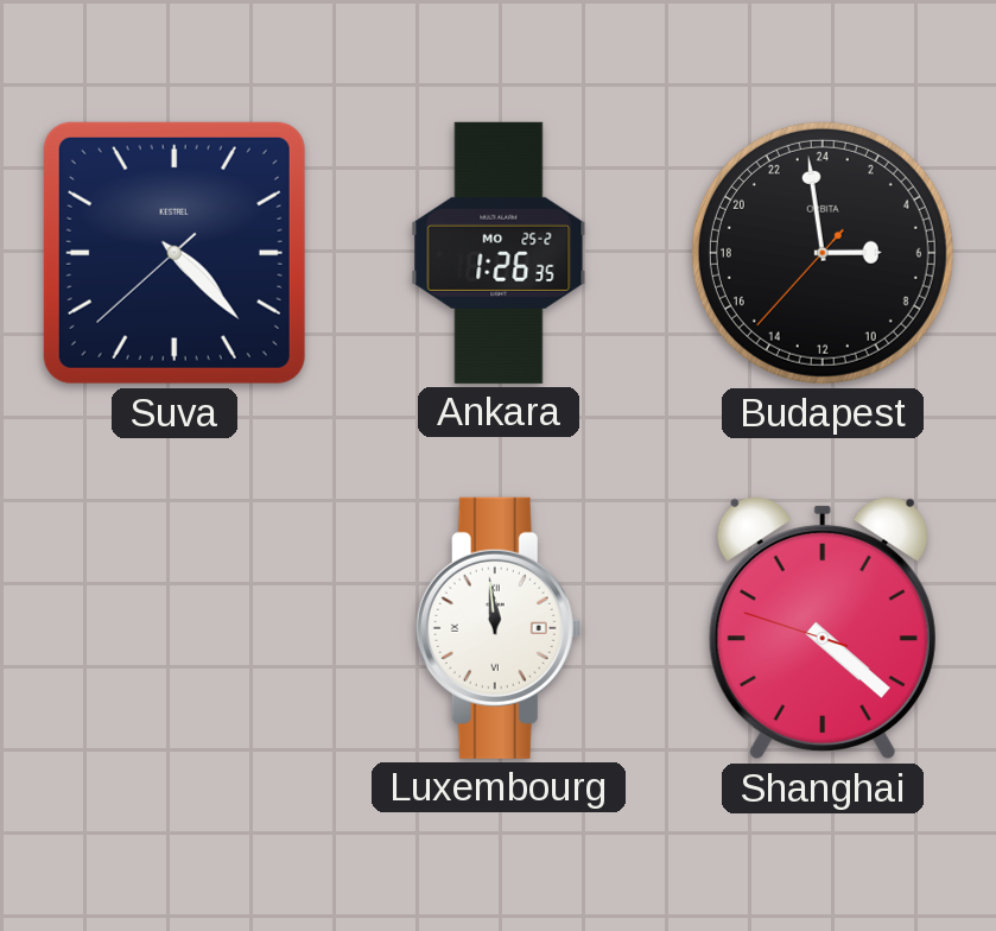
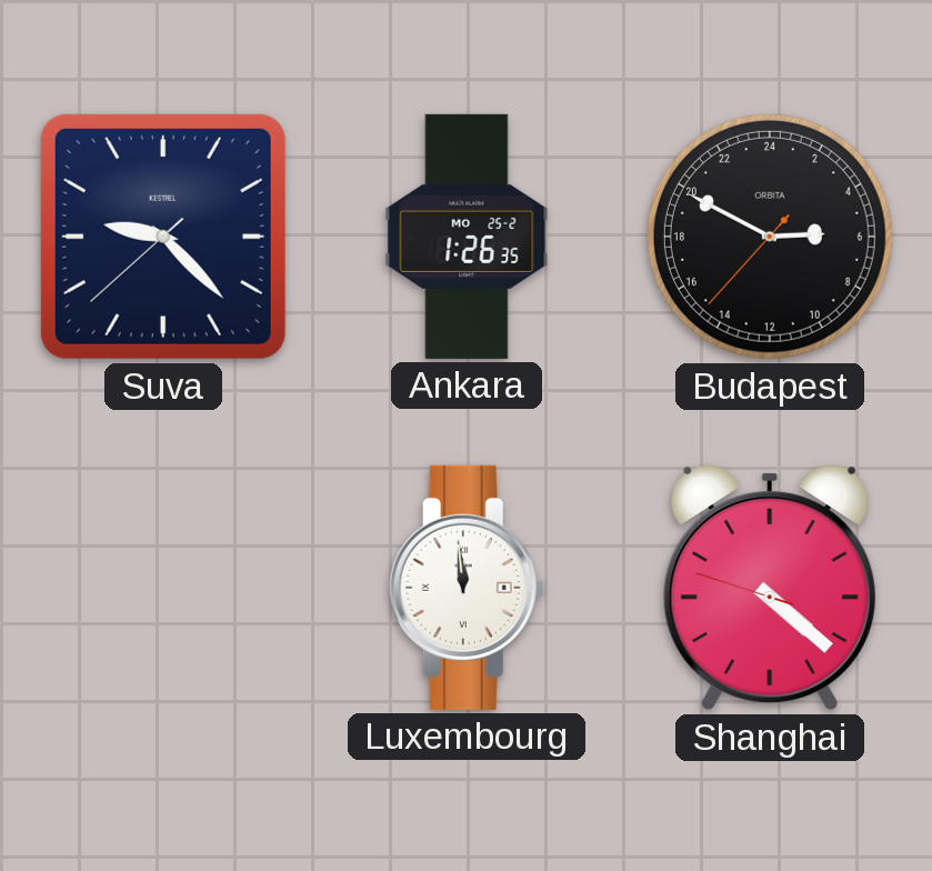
Suva: 4:22 -> 9:22 (163, 237)
Budapest: 5:58 -> 5:49 (770, 237)
